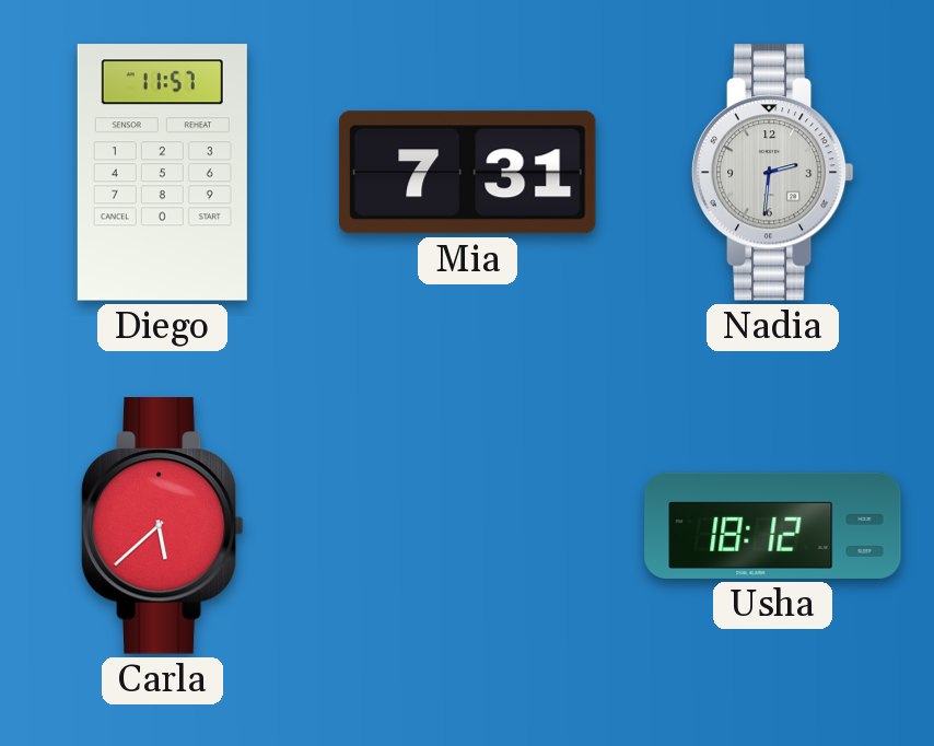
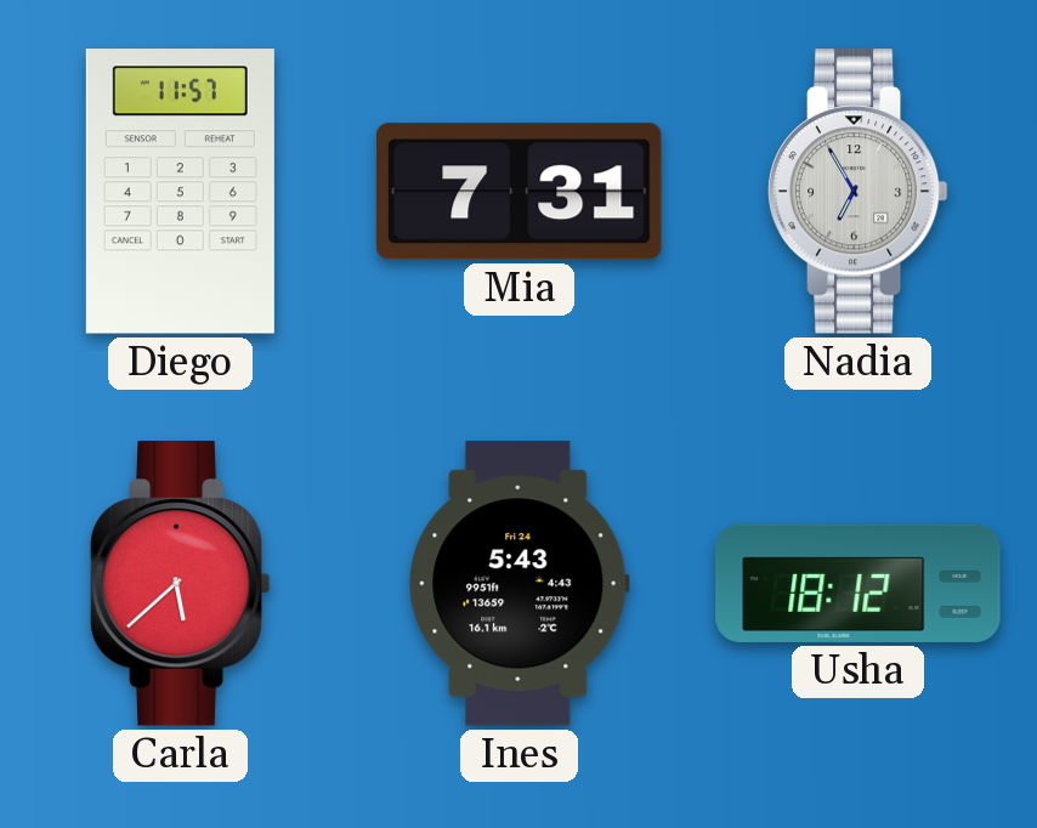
Nadia: 2:31 -> 6:55 (857, 192)
Ines: none -> 5:43 (520, 584)
